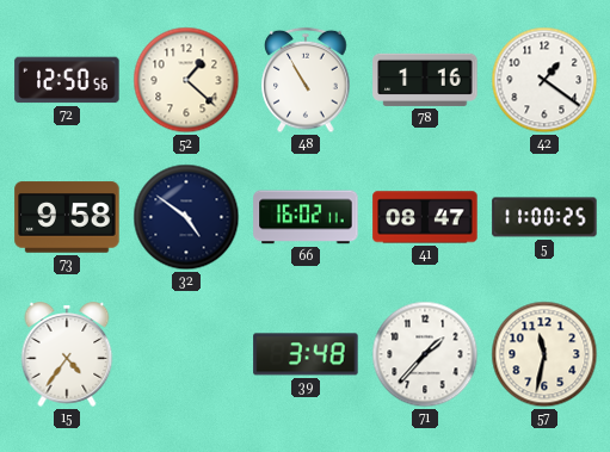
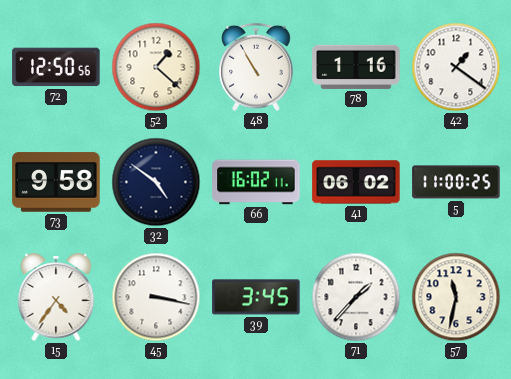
41: 08:47 -> 06:02 (356, 182)
45: none -> 3:17 (156, 297)
39: 3:48 -> 3:45 (256, 297)
